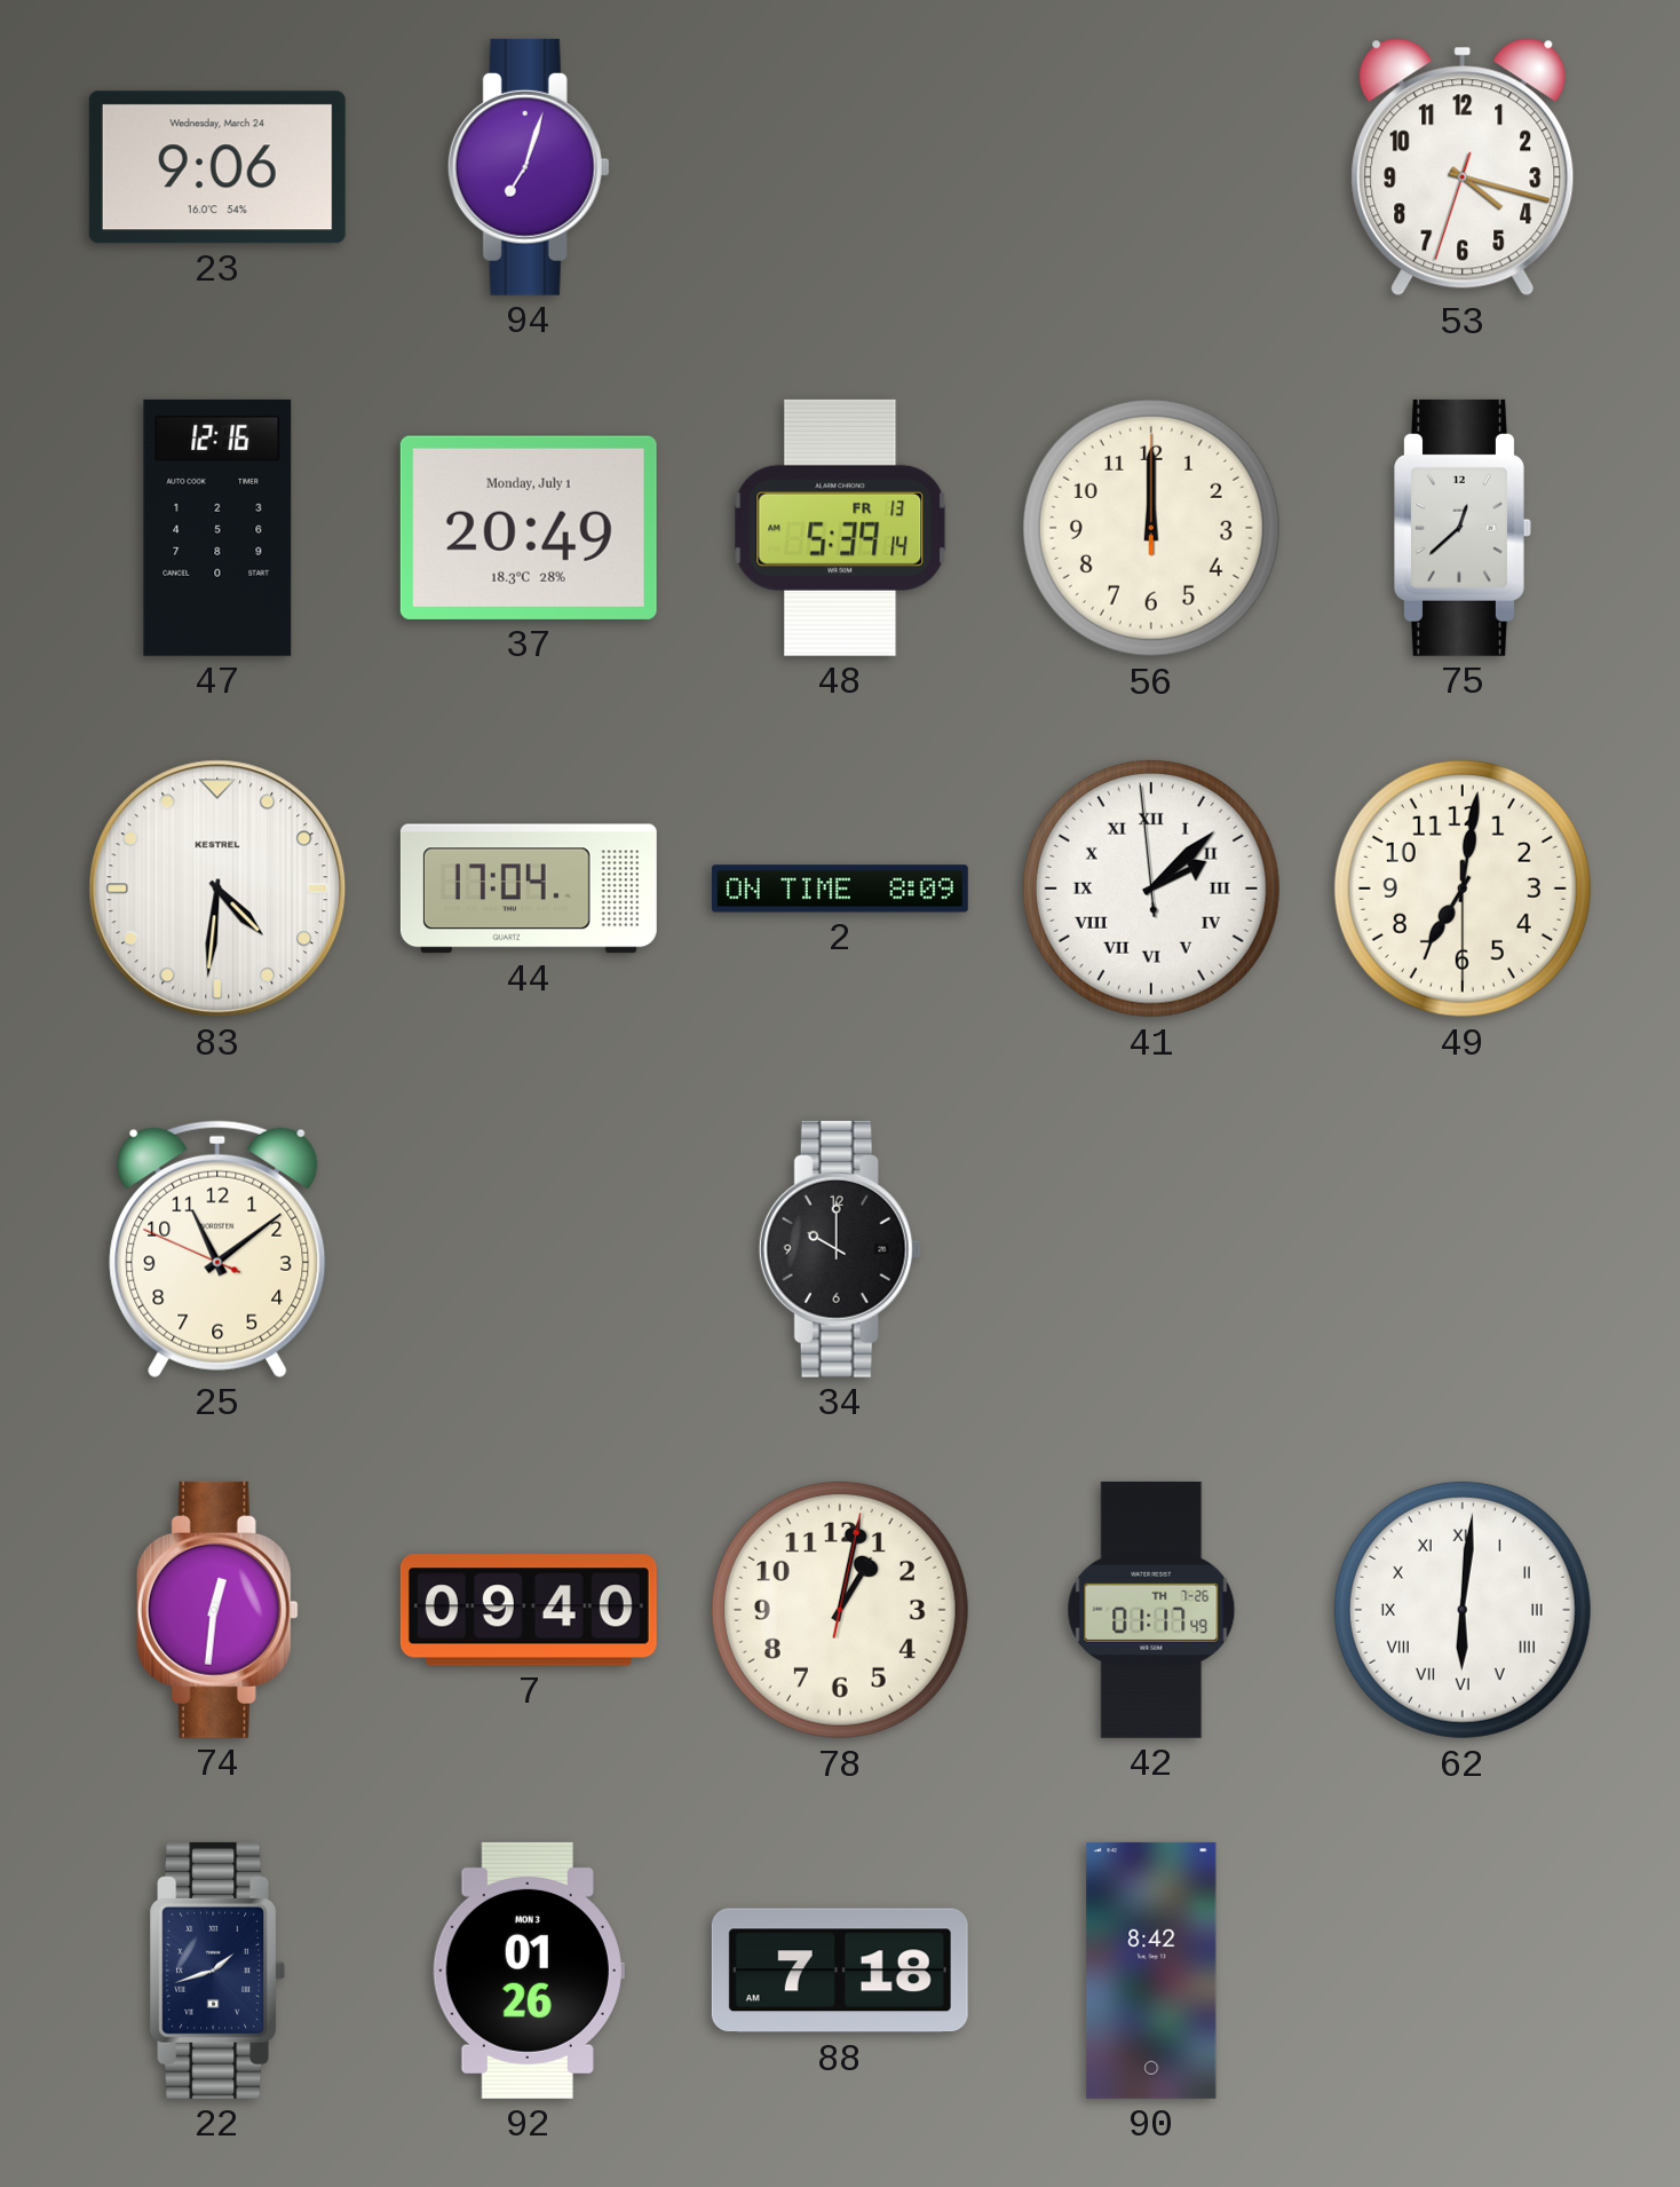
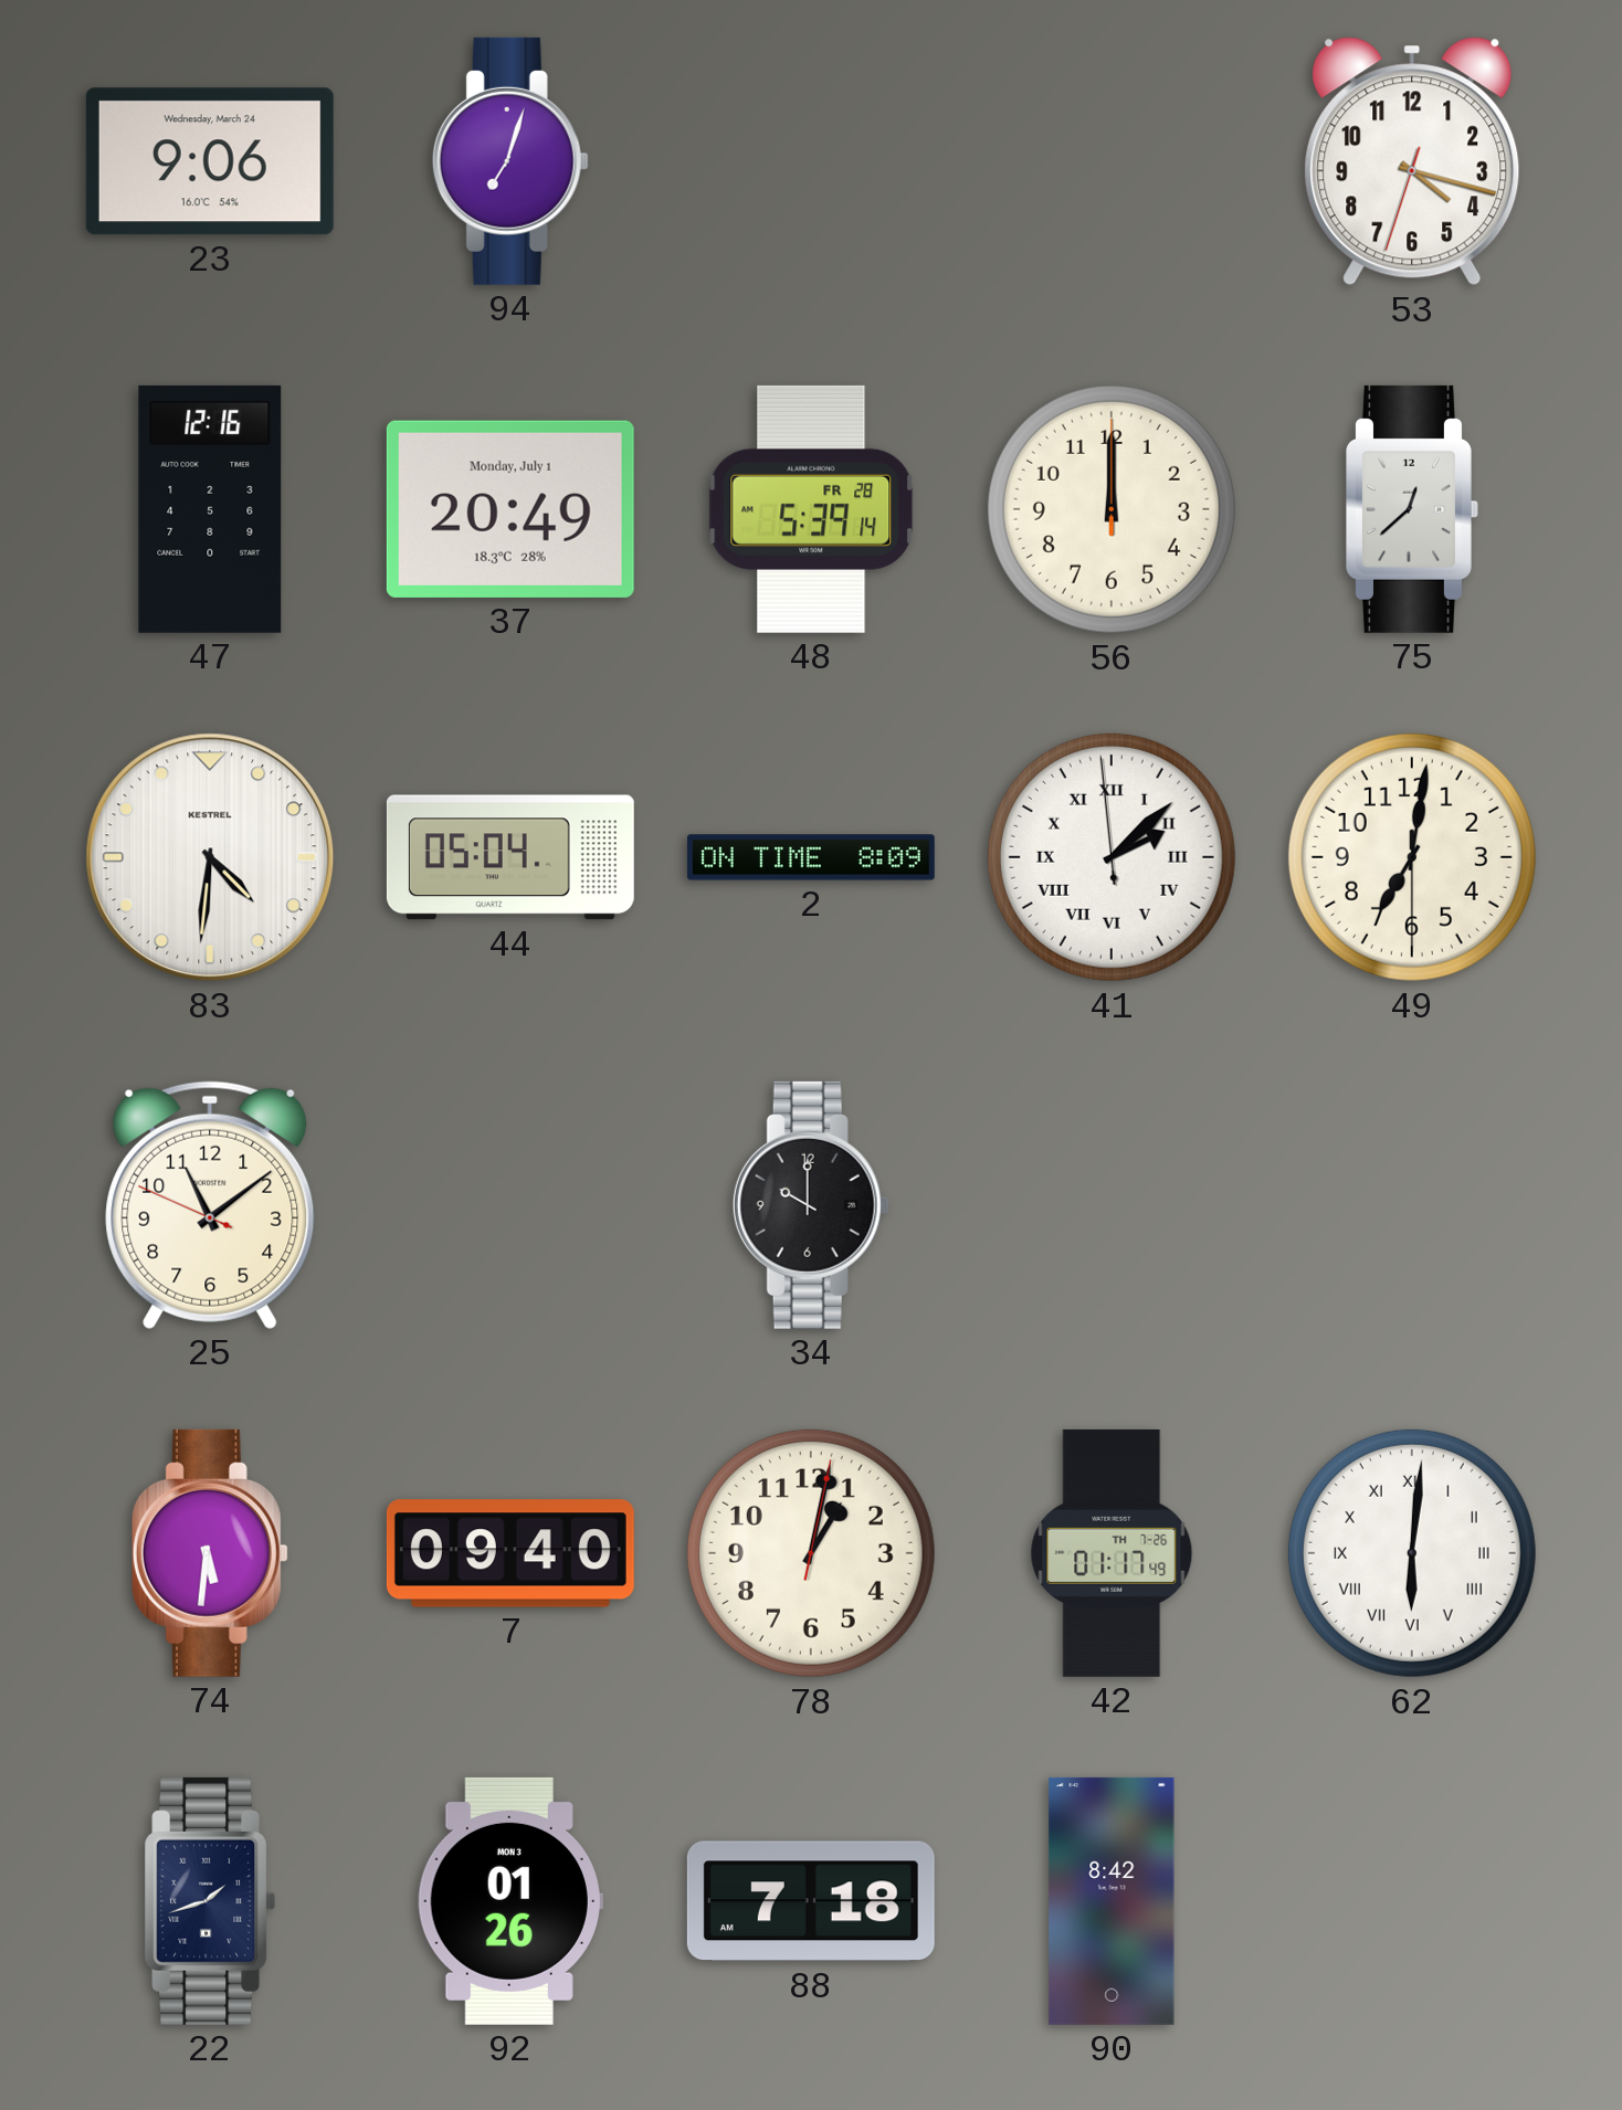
48 date: FR 13 -> FR 28 (811, 509)
44: 17:04 -> 05:04 (510, 857)
74: 12:31 -> 5:31 (210, 1553)
